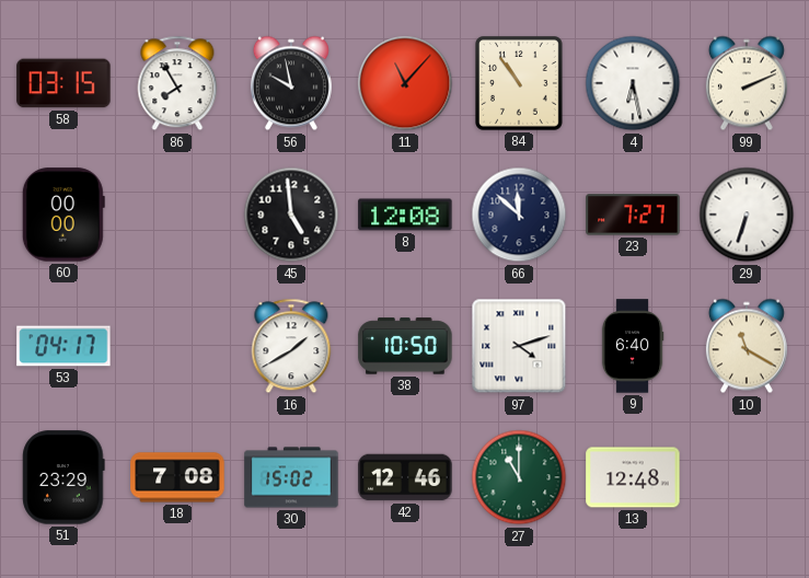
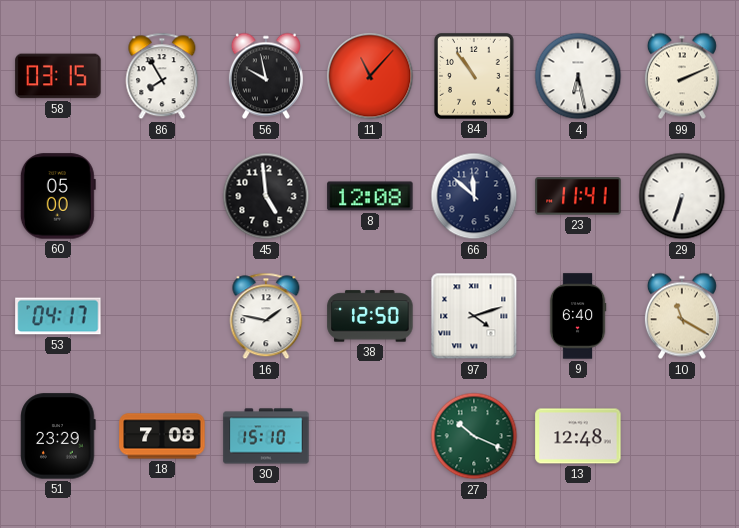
60: 00:00 -> 05:00 (58, 196)
23: 7:27 -> 11:41 (578, 196)
16: 1:40 -> 1:47 (266, 316)
38: 10:50 -> 12:50 (370, 316)
30: 15:02 -> 15:10 (266, 436)
42: 12:46 -> none (405, 477)
27: 11:00 -> 10:19 (474, 436)
